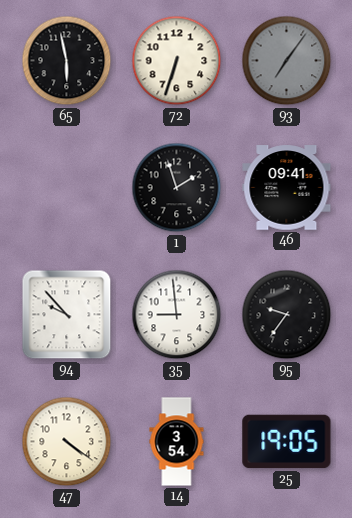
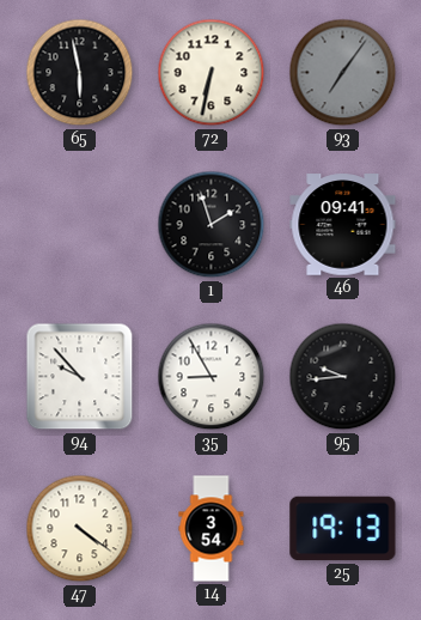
72: 6:33 -> 6:32 (212, 73)
35: 8:59 -> 8:55 (212, 377)
95: 9:36 -> 9:44 (343, 377)
25: 19:05 -> 19:13 (343, 529)
